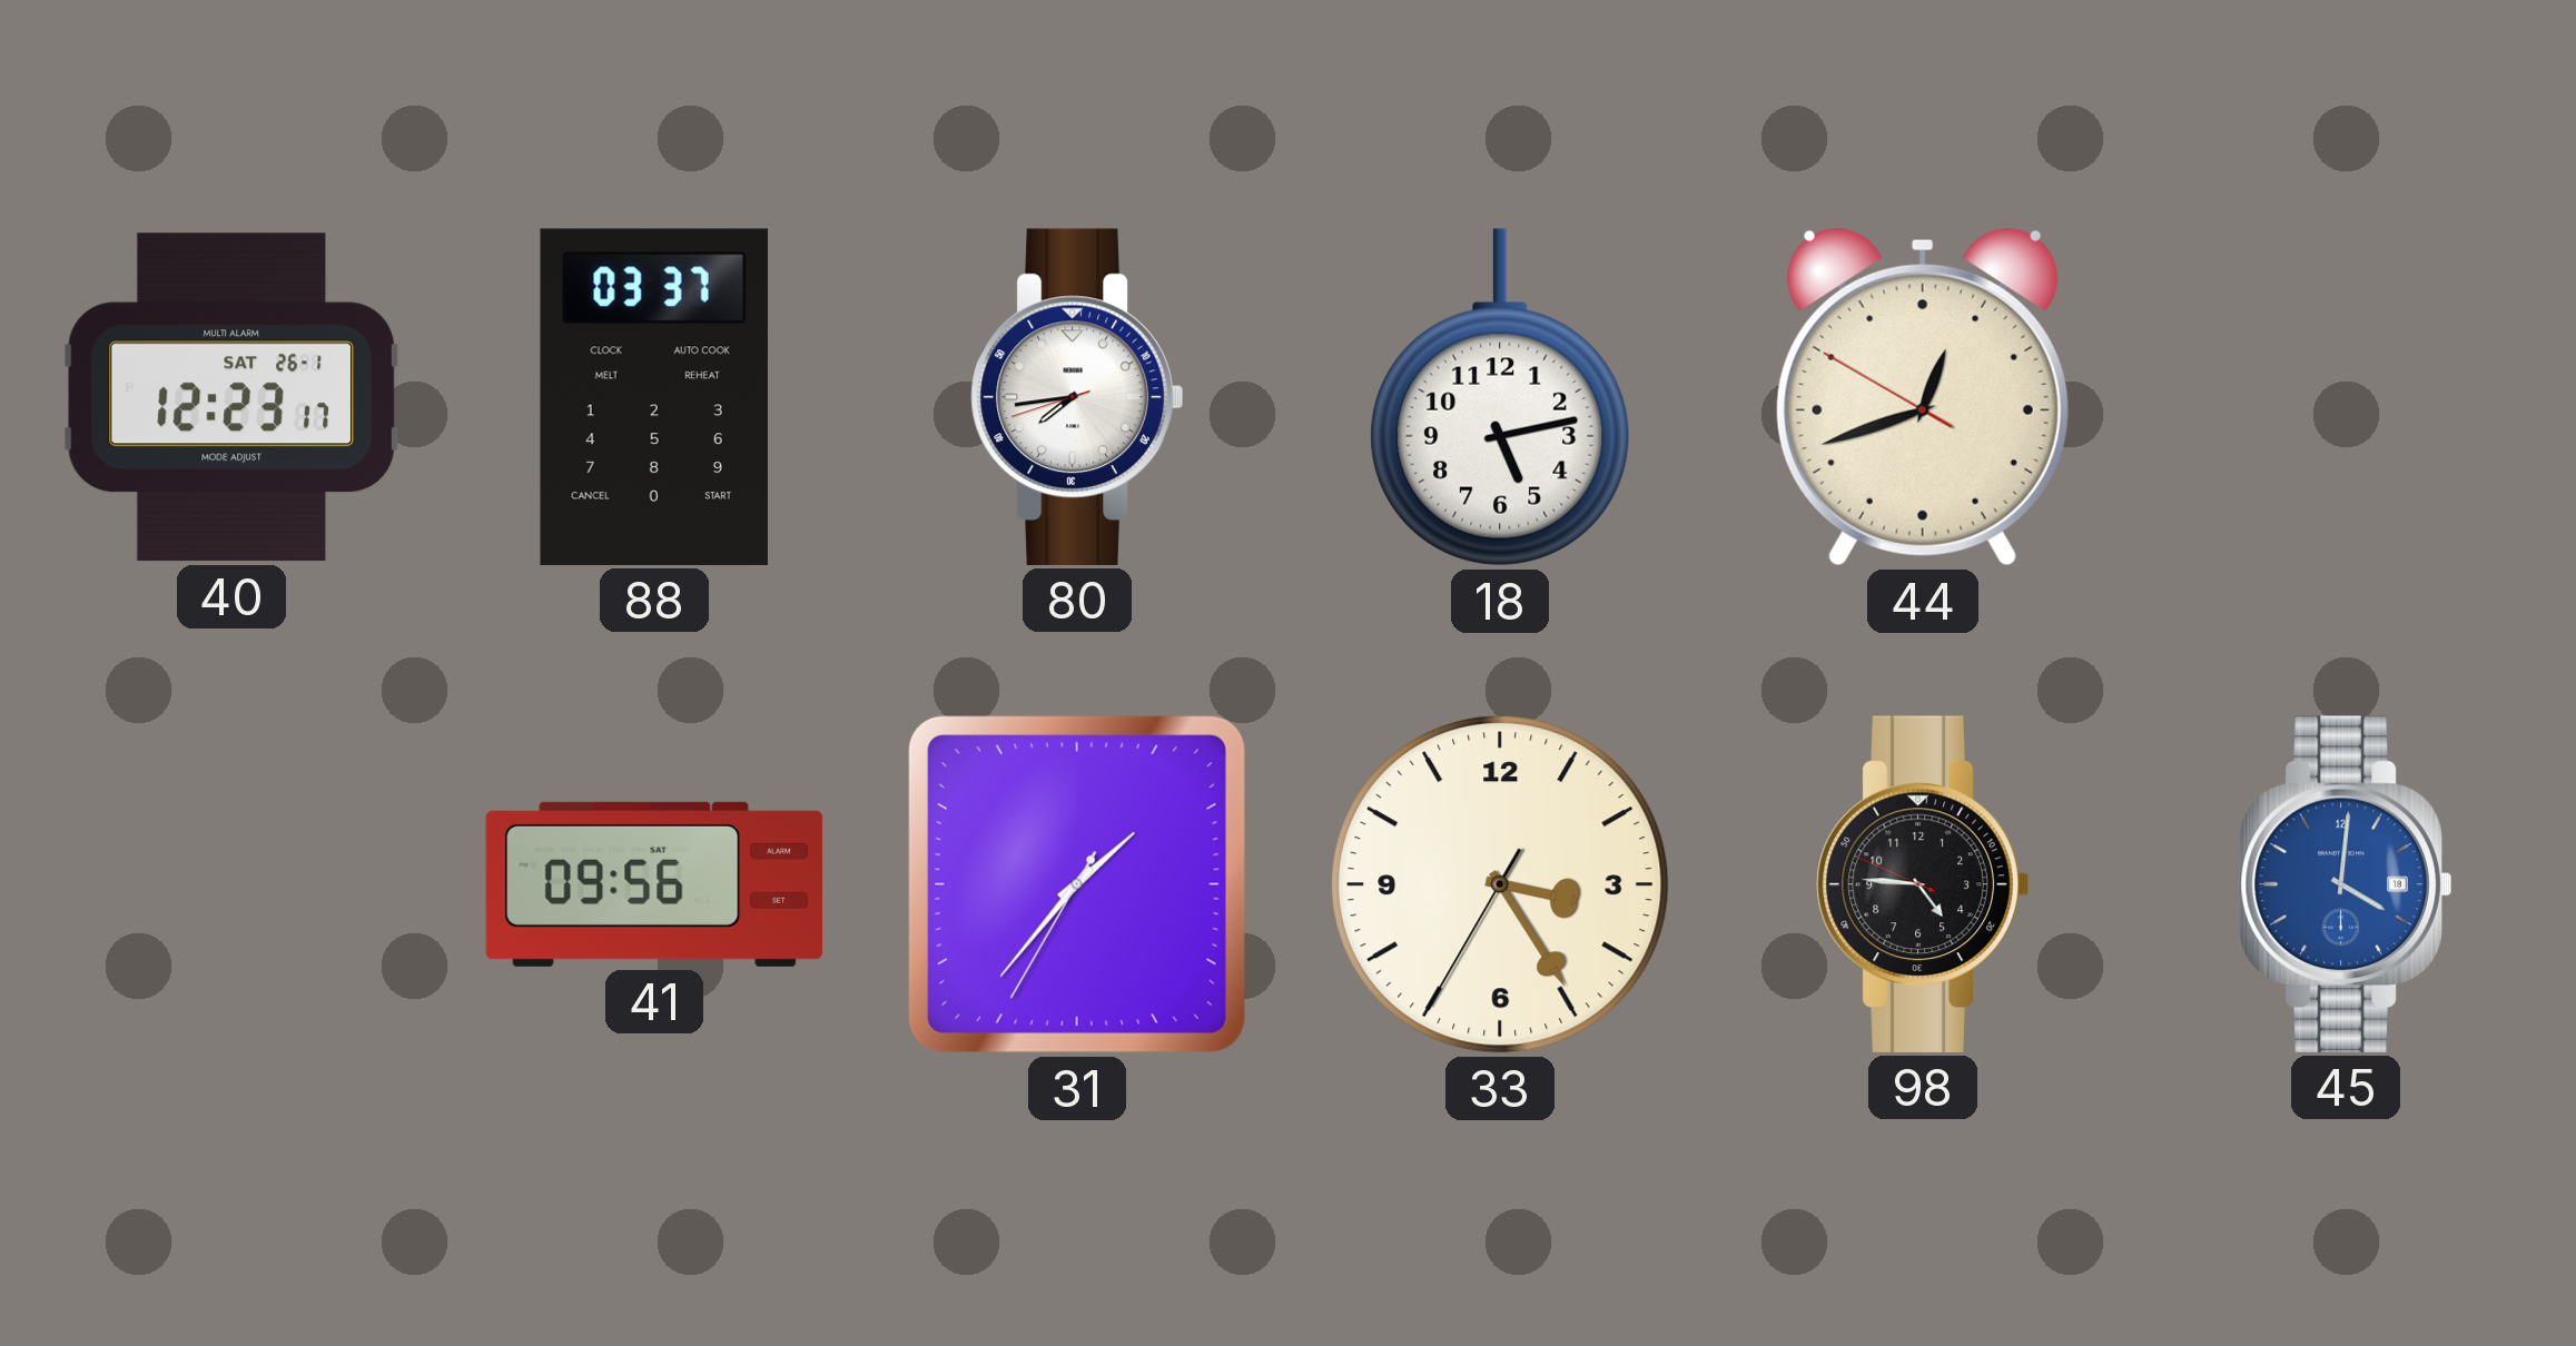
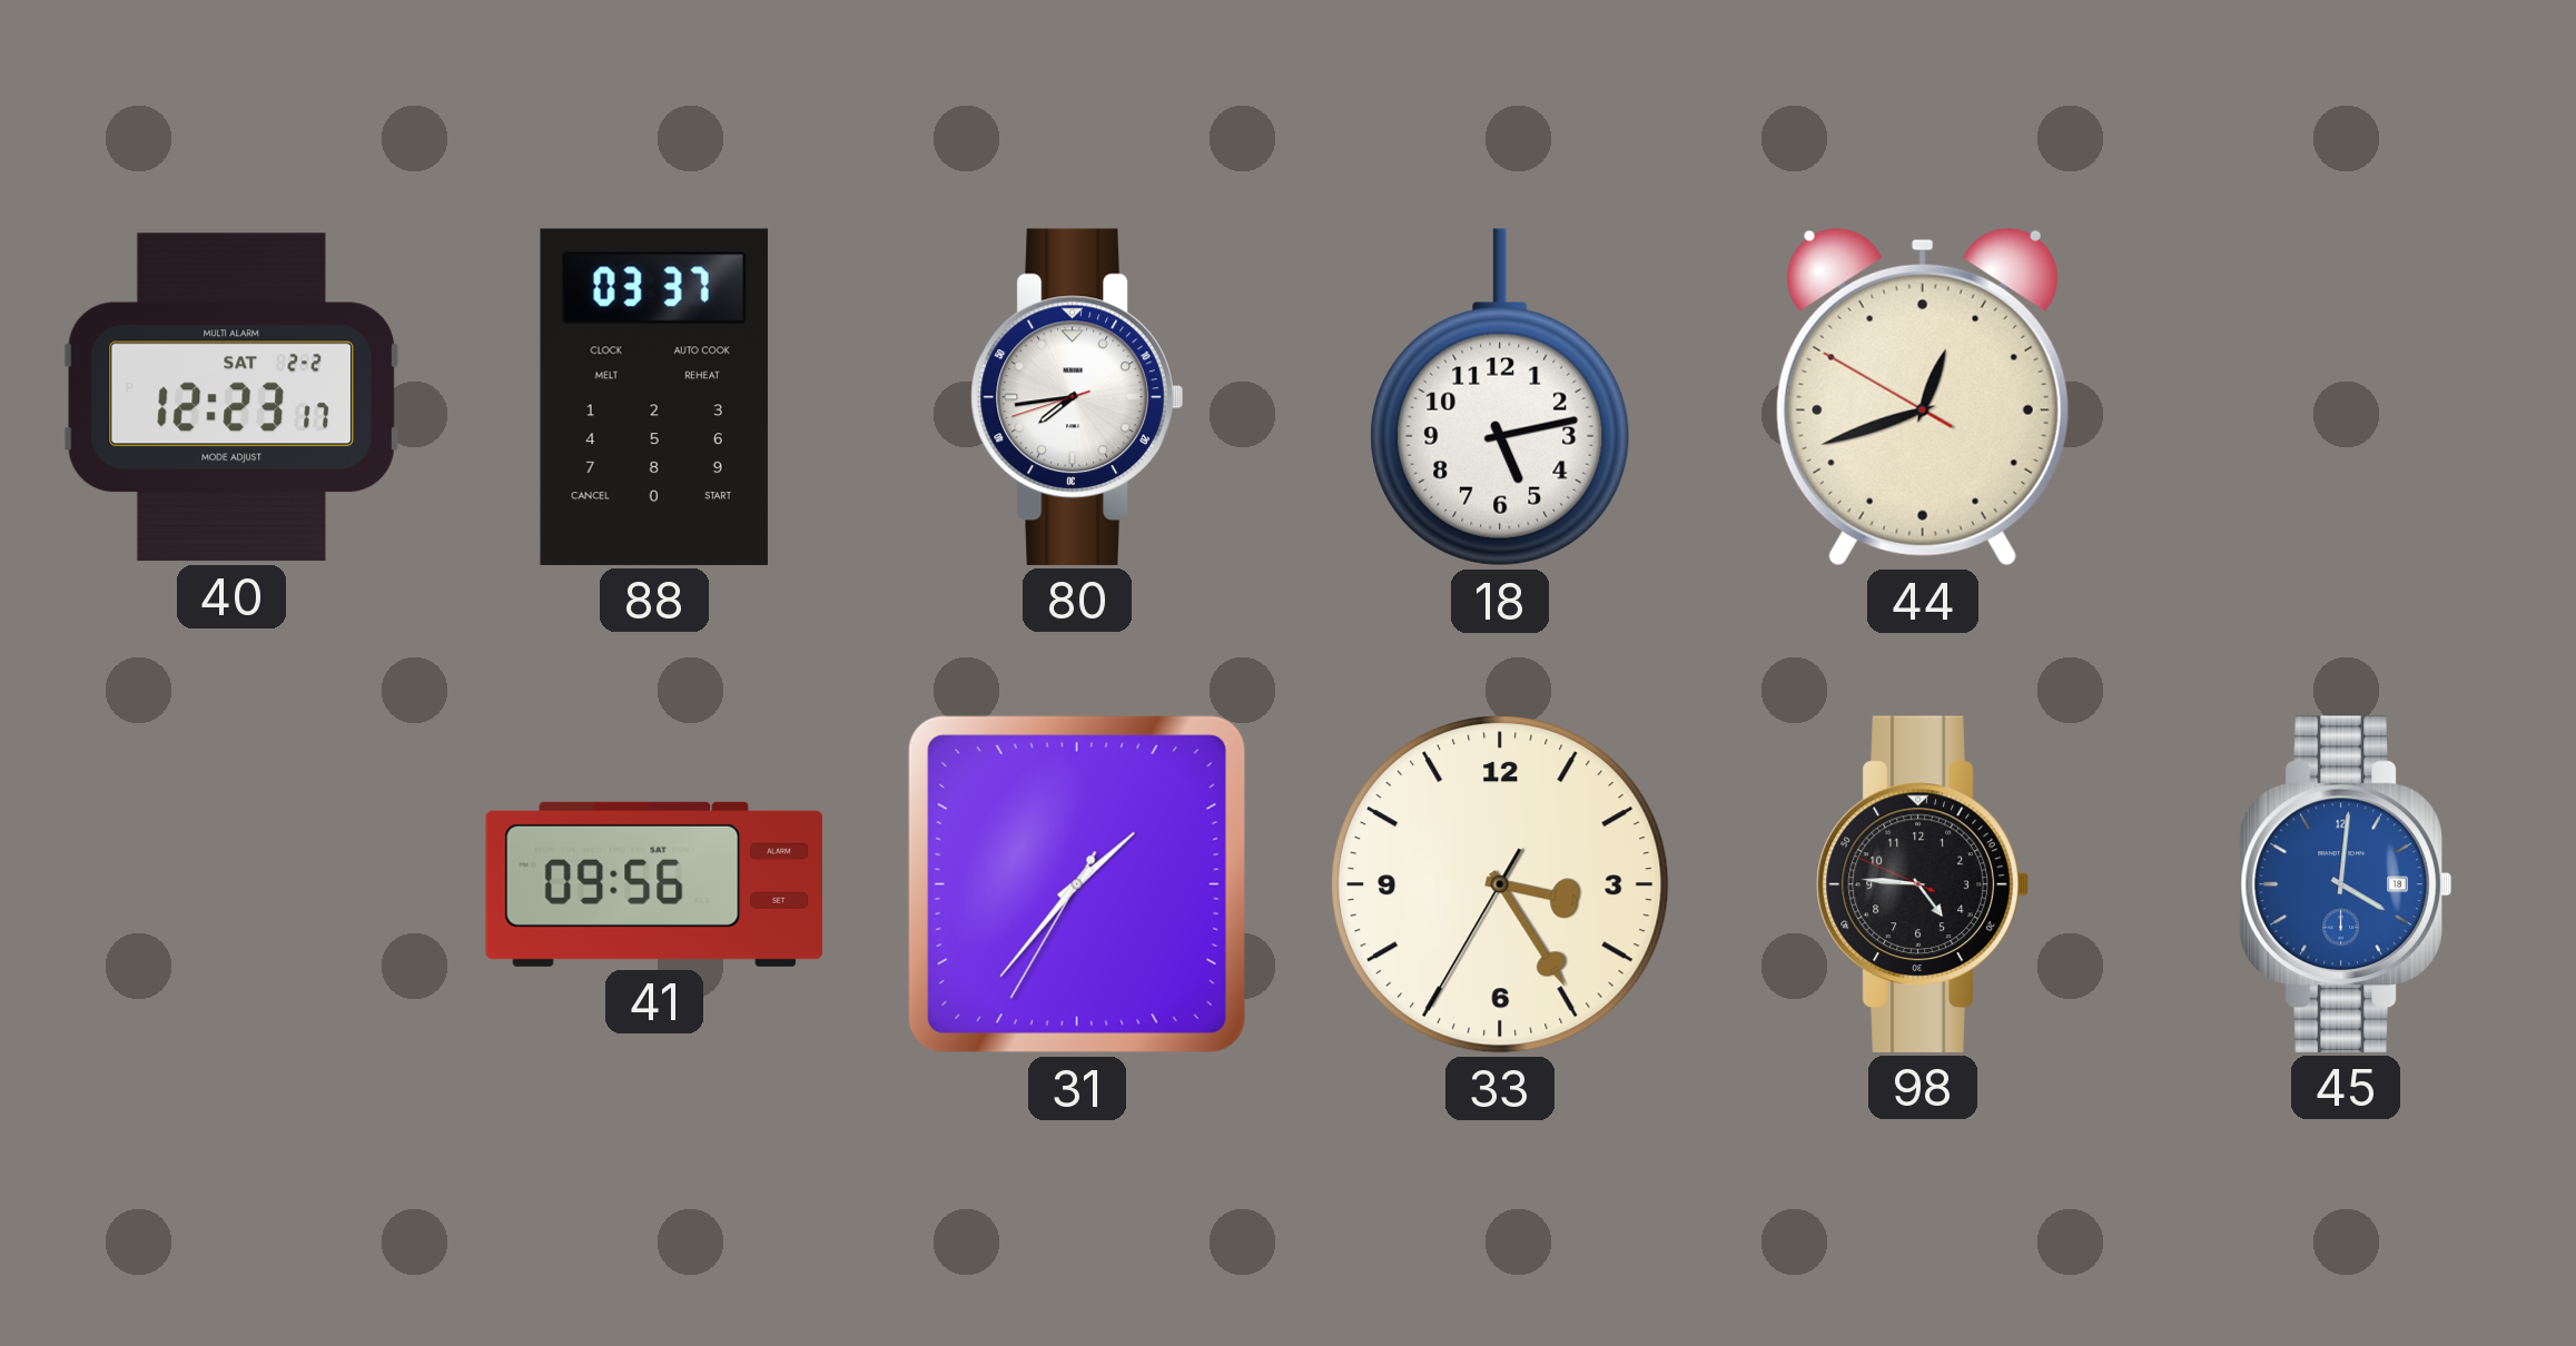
40 date: SAT 26-1 -> SAT 2-2 (231, 397)
